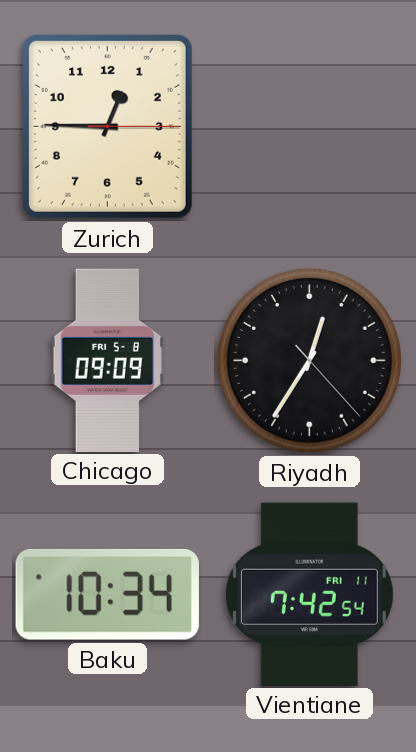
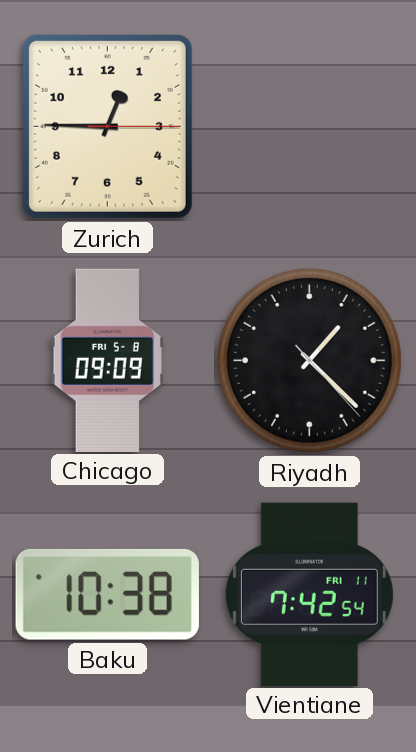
Riyadh: 12:35 -> 1:22 (309, 360)
Baku: 10:34 -> 10:38 (107, 594)
